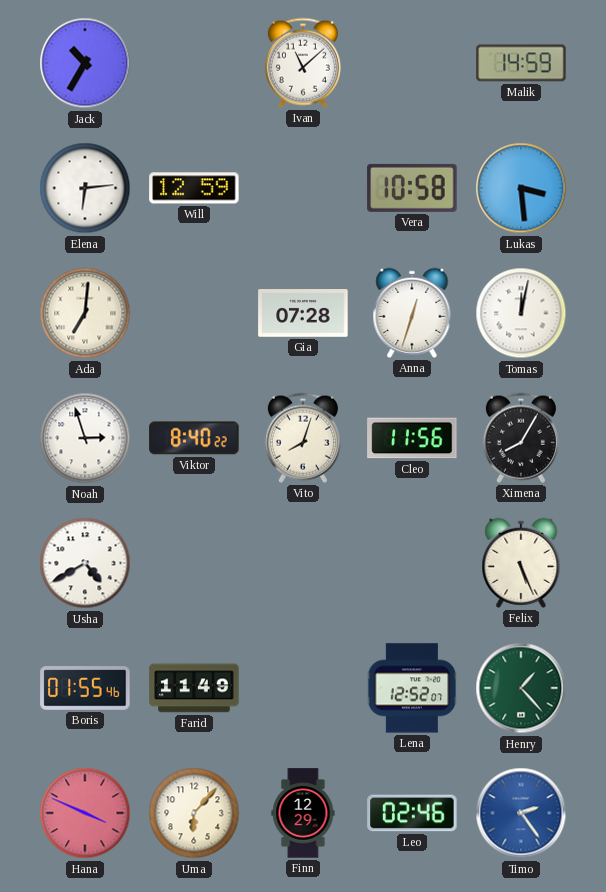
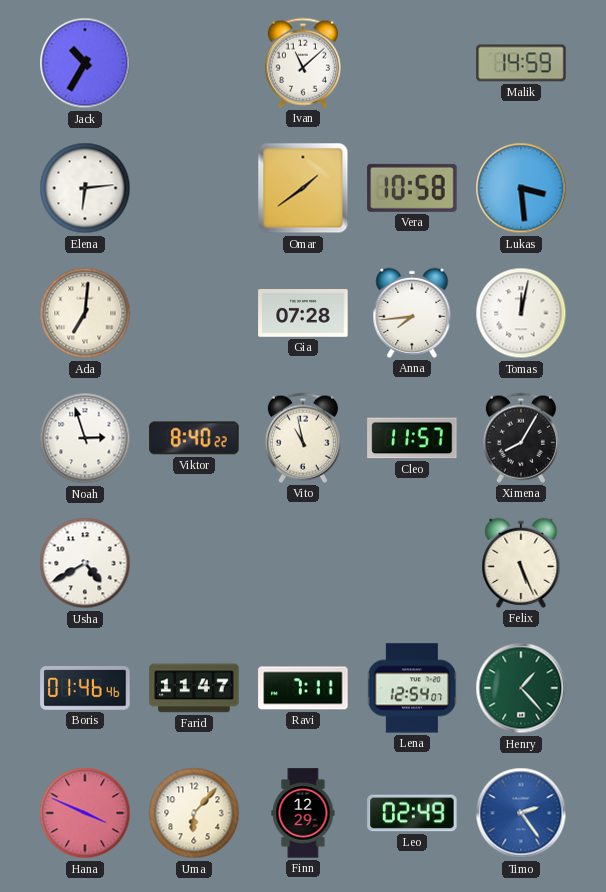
Will: 12:59 -> none (194, 188)
Omar: none -> 1:39 (303, 188)
Anna: 12:33 -> 7:44 (412, 313)
Vito: 8:03 -> 10:58 (303, 438)
Cleo: 11:56 -> 11:57 (412, 438)
Boris: 01:55 -> 01:46 (85, 688)
Farid: 11:49 -> 11:47 (194, 688)
Ravi: none -> 7:11 (303, 688)
Lena: 12:52 -> 12:54 (412, 688)
Leo: 02:46 -> 02:49 (412, 813)
